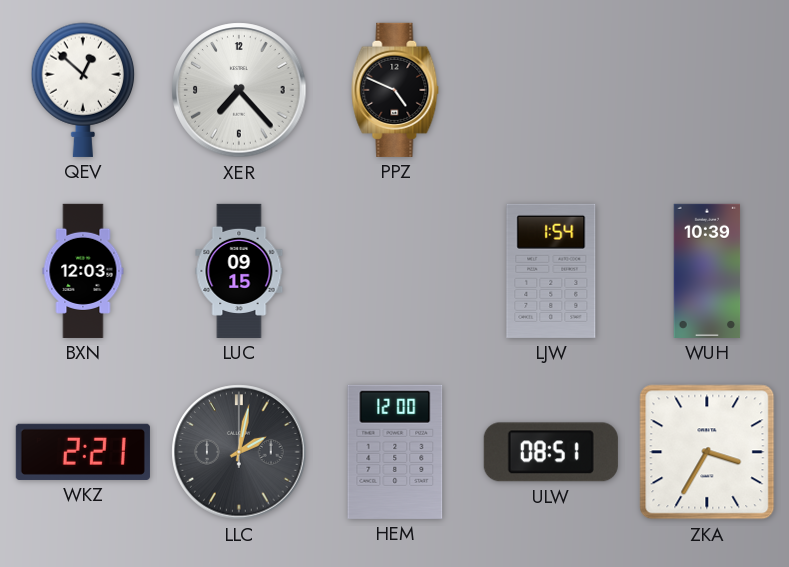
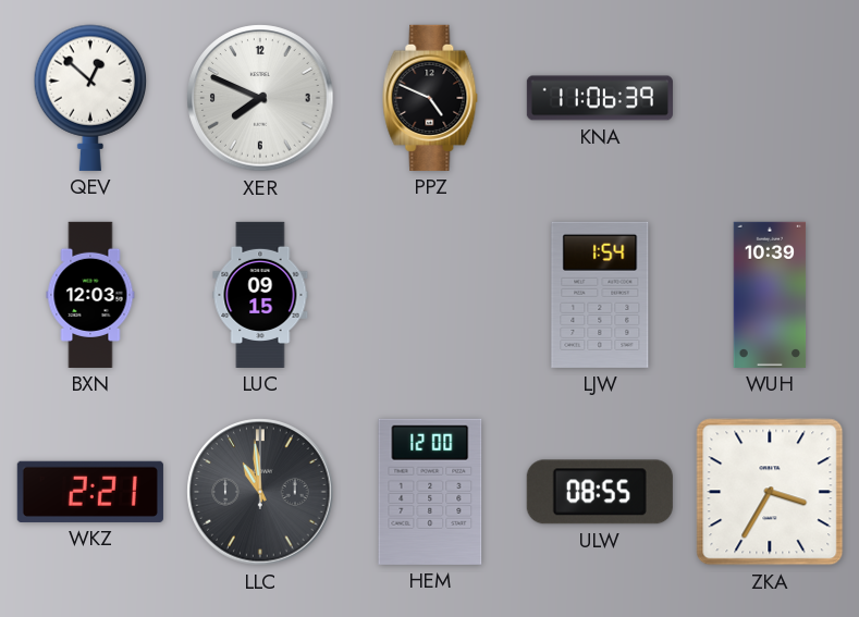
XER: 7:23 -> 7:49 (260, 98)
KNA: none -> 11:06 (600, 98)
LLC: 2:02 -> 10:59 (260, 492)
ULW: 08:51 -> 08:55 (600, 492)
